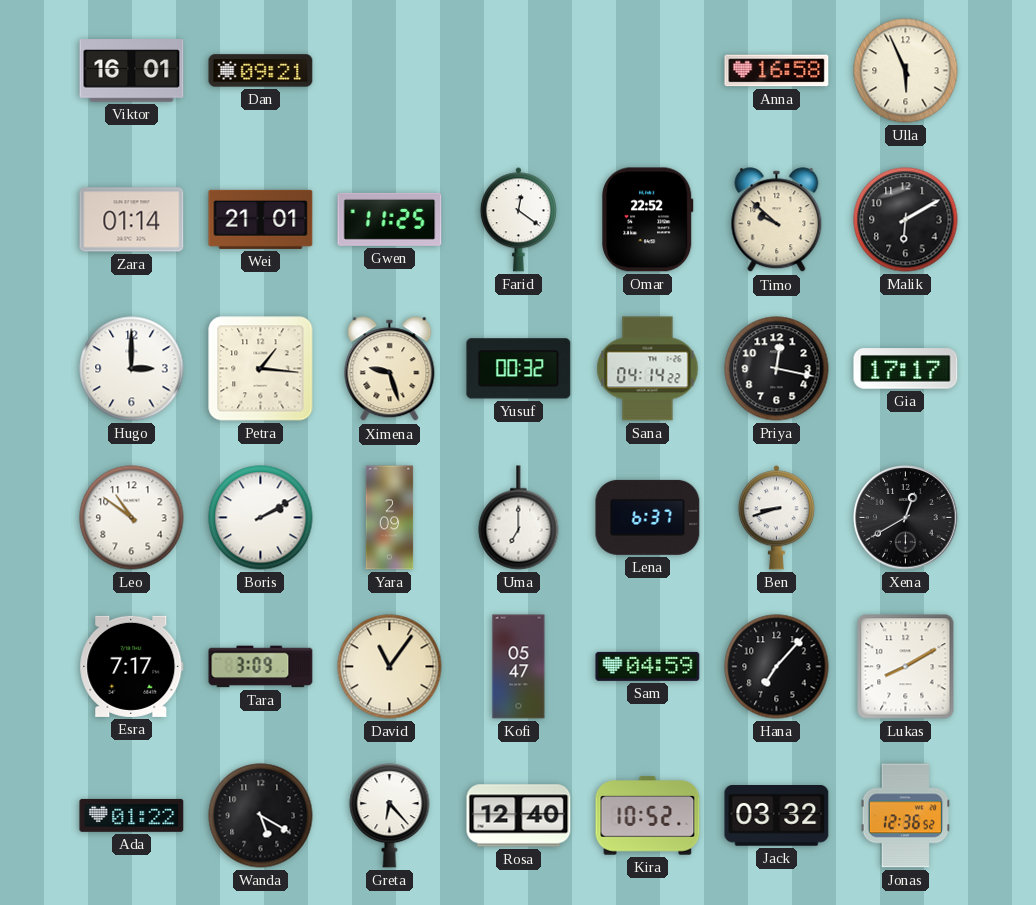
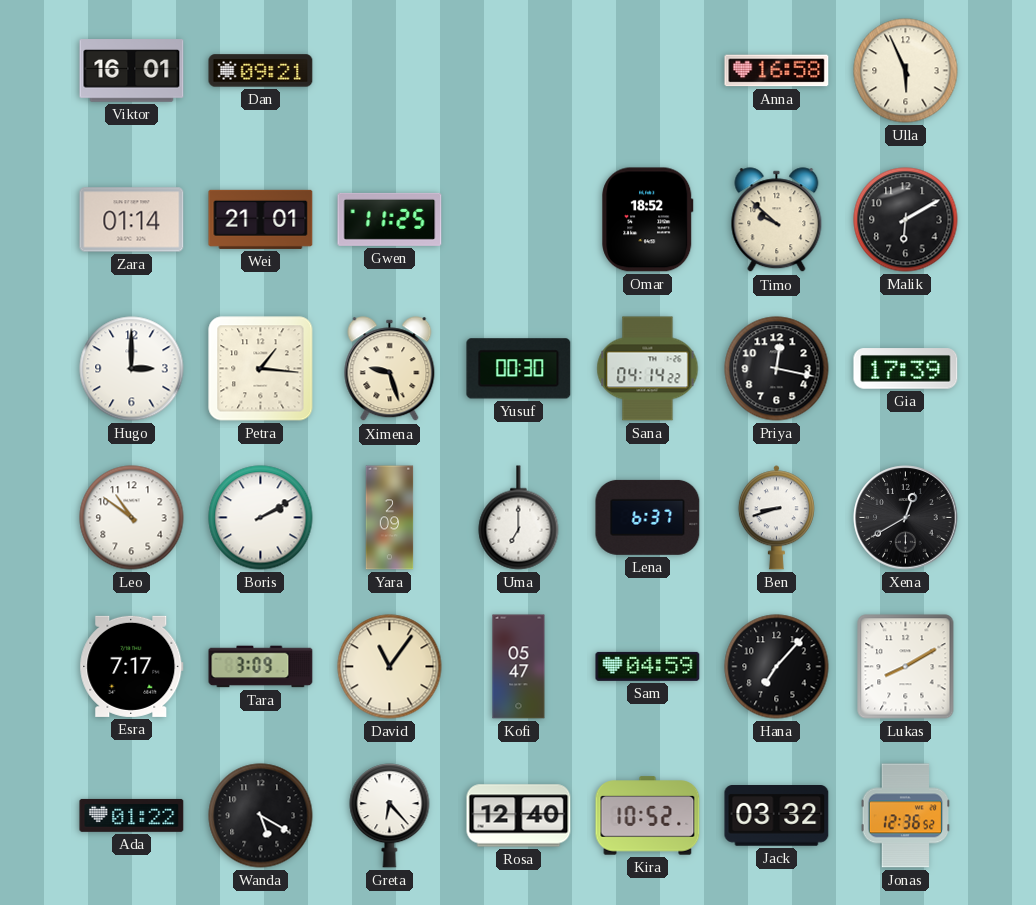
Farid: 12:21 -> none (518, 220)
Omar: 22:52 -> 18:52 (648, 220)
Yusuf: 00:32 -> 00:30 (519, 369)
Gia: 17:17 -> 17:39 (906, 369)
